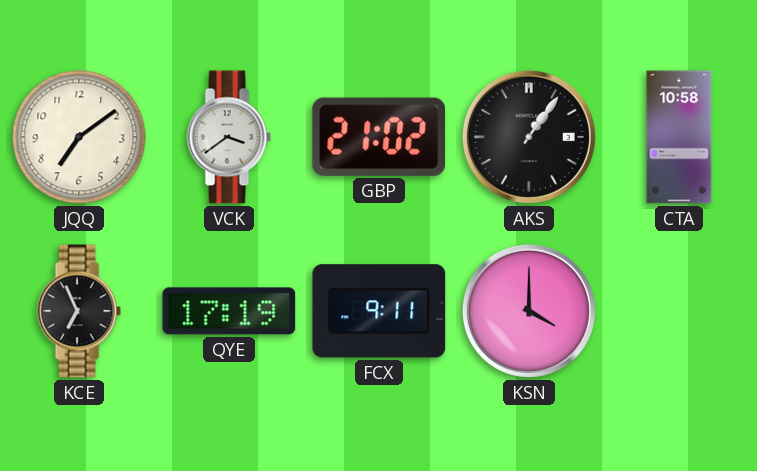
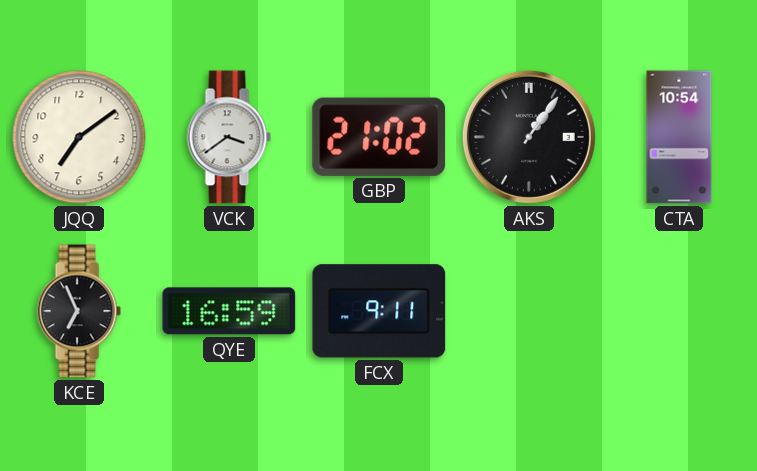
CTA: 10:58 -> 10:54 (679, 137)
QYE: 17:19 -> 16:59 (229, 311)
KSN: 4:00 -> none (529, 311)
